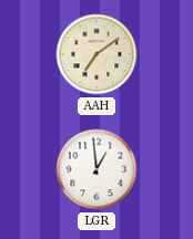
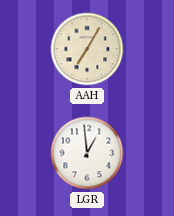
AAH: 7:09 -> 7:05 (87, 49)
